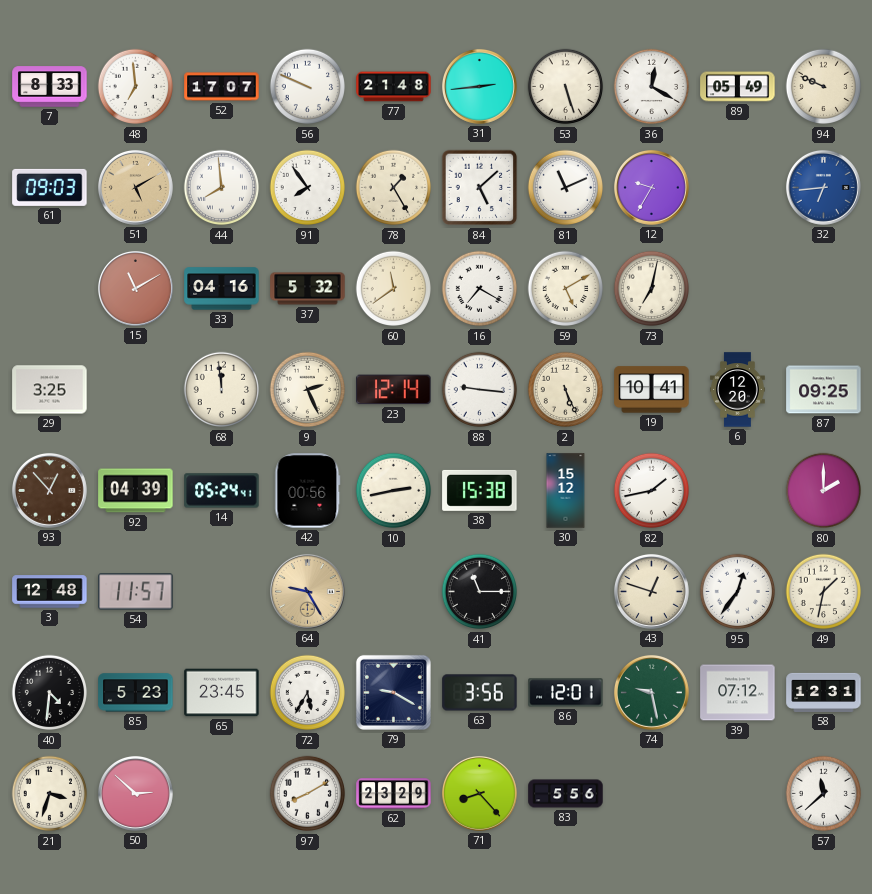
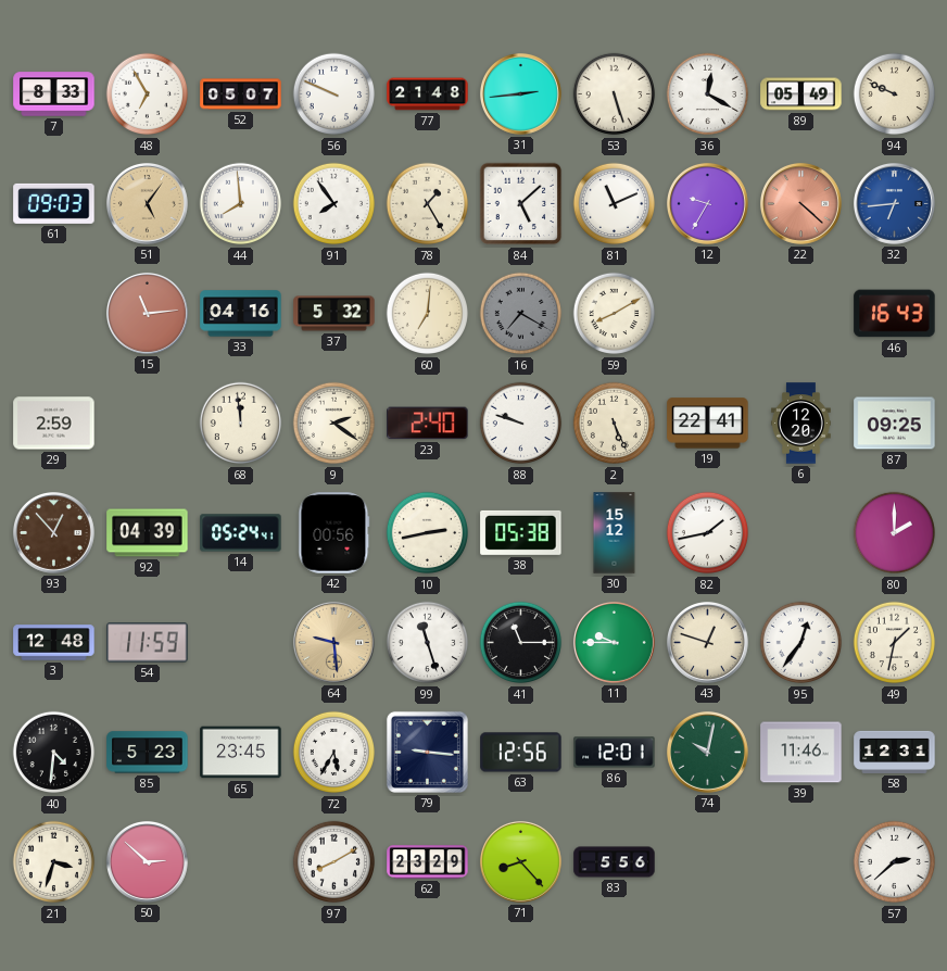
48: 6:59 -> 6:55 (148, 94)
52: 17:07 -> 05:07 (241, 94)
51: 5:10 -> 5:06 (147, 203)
22: none -> 4:22 (800, 203)
15: 11:10 -> 11:14 (147, 313)
60: 11:39 -> 7:01 (428, 314)
16 dial: white -> grey (521, 314)
59: 5:10 -> 8:10 (615, 314)
73: 7:02 -> none (652, 289)
46: none -> 16:43 (895, 314)
29: 3:25 -> 2:59 (54, 424)
9: 2:26 -> 2:21 (334, 424)
23: 12:14 -> 2:40 (428, 424)
88: 9:16 -> 9:48 (521, 424)
19: 10:41 -> 22:41 (708, 424)
38: 15:38 -> 05:38 (521, 532)
54: 11:57 -> 11:59 (148, 643)
64: 9:25 -> 9:29 (333, 642)
99: none -> 11:27 (428, 643)
11: none -> 9:45 (614, 642)
79: 9:20 -> 9:16 (427, 752)
63: 3:56 -> 12:56 (521, 753)
74: 9:28 -> 10:02 (707, 752)
39: 07:12 -> 11:46 (801, 753)
57: 11:38 -> 2:38 (895, 862)
